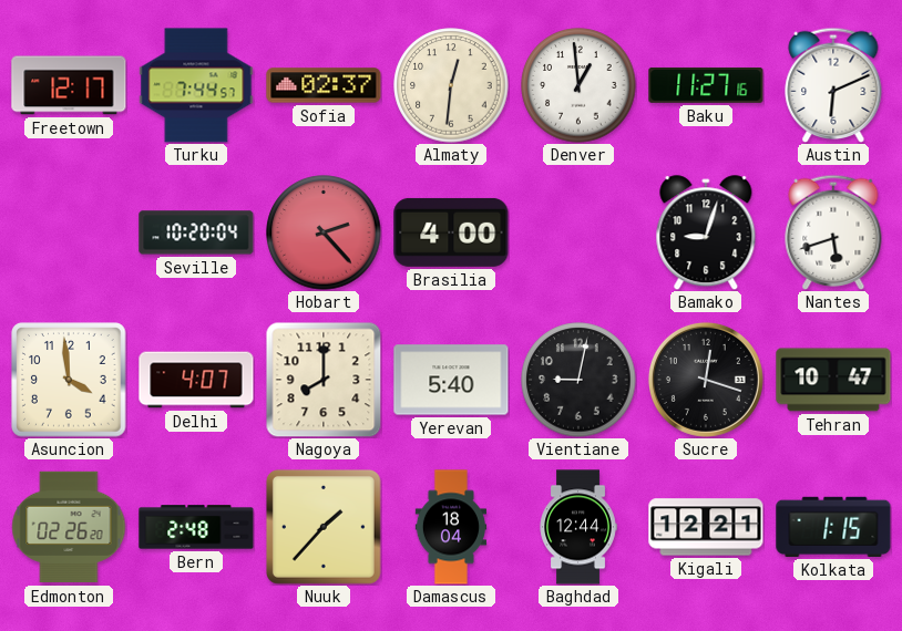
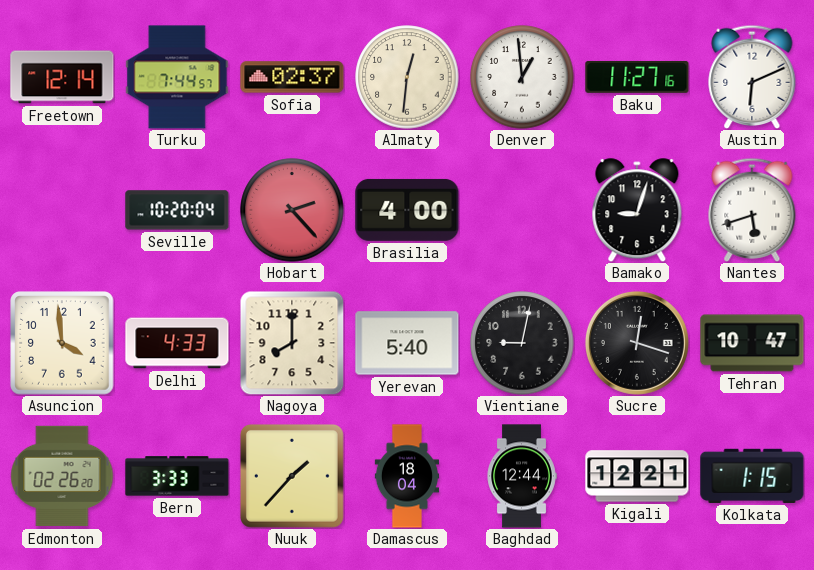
Freetown: 12:17 -> 12:14 (62, 77)
Delhi: 4:07 -> 4:33 (177, 343)
Bern: 2:48 -> 3:33 (177, 476)
